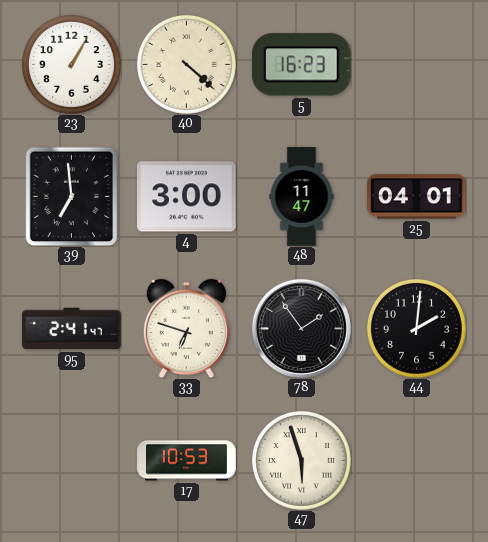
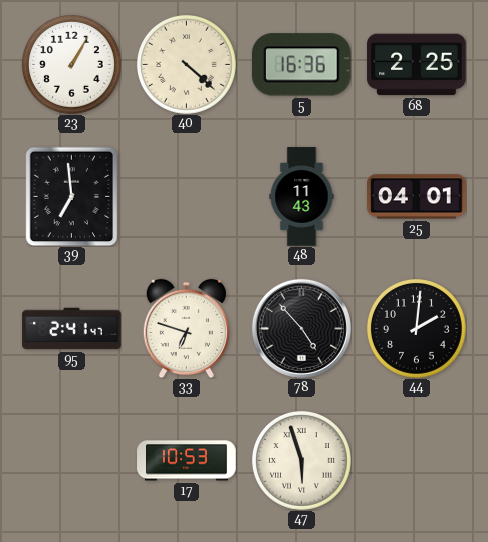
5: 16:23 -> 16:36 (301, 65)
68: none -> 2:25 (417, 65)
4: 3:00 -> none (187, 197)
48: 11:47 -> 11:43 (302, 197)
78: 1:54 -> 4:53 (301, 328)
